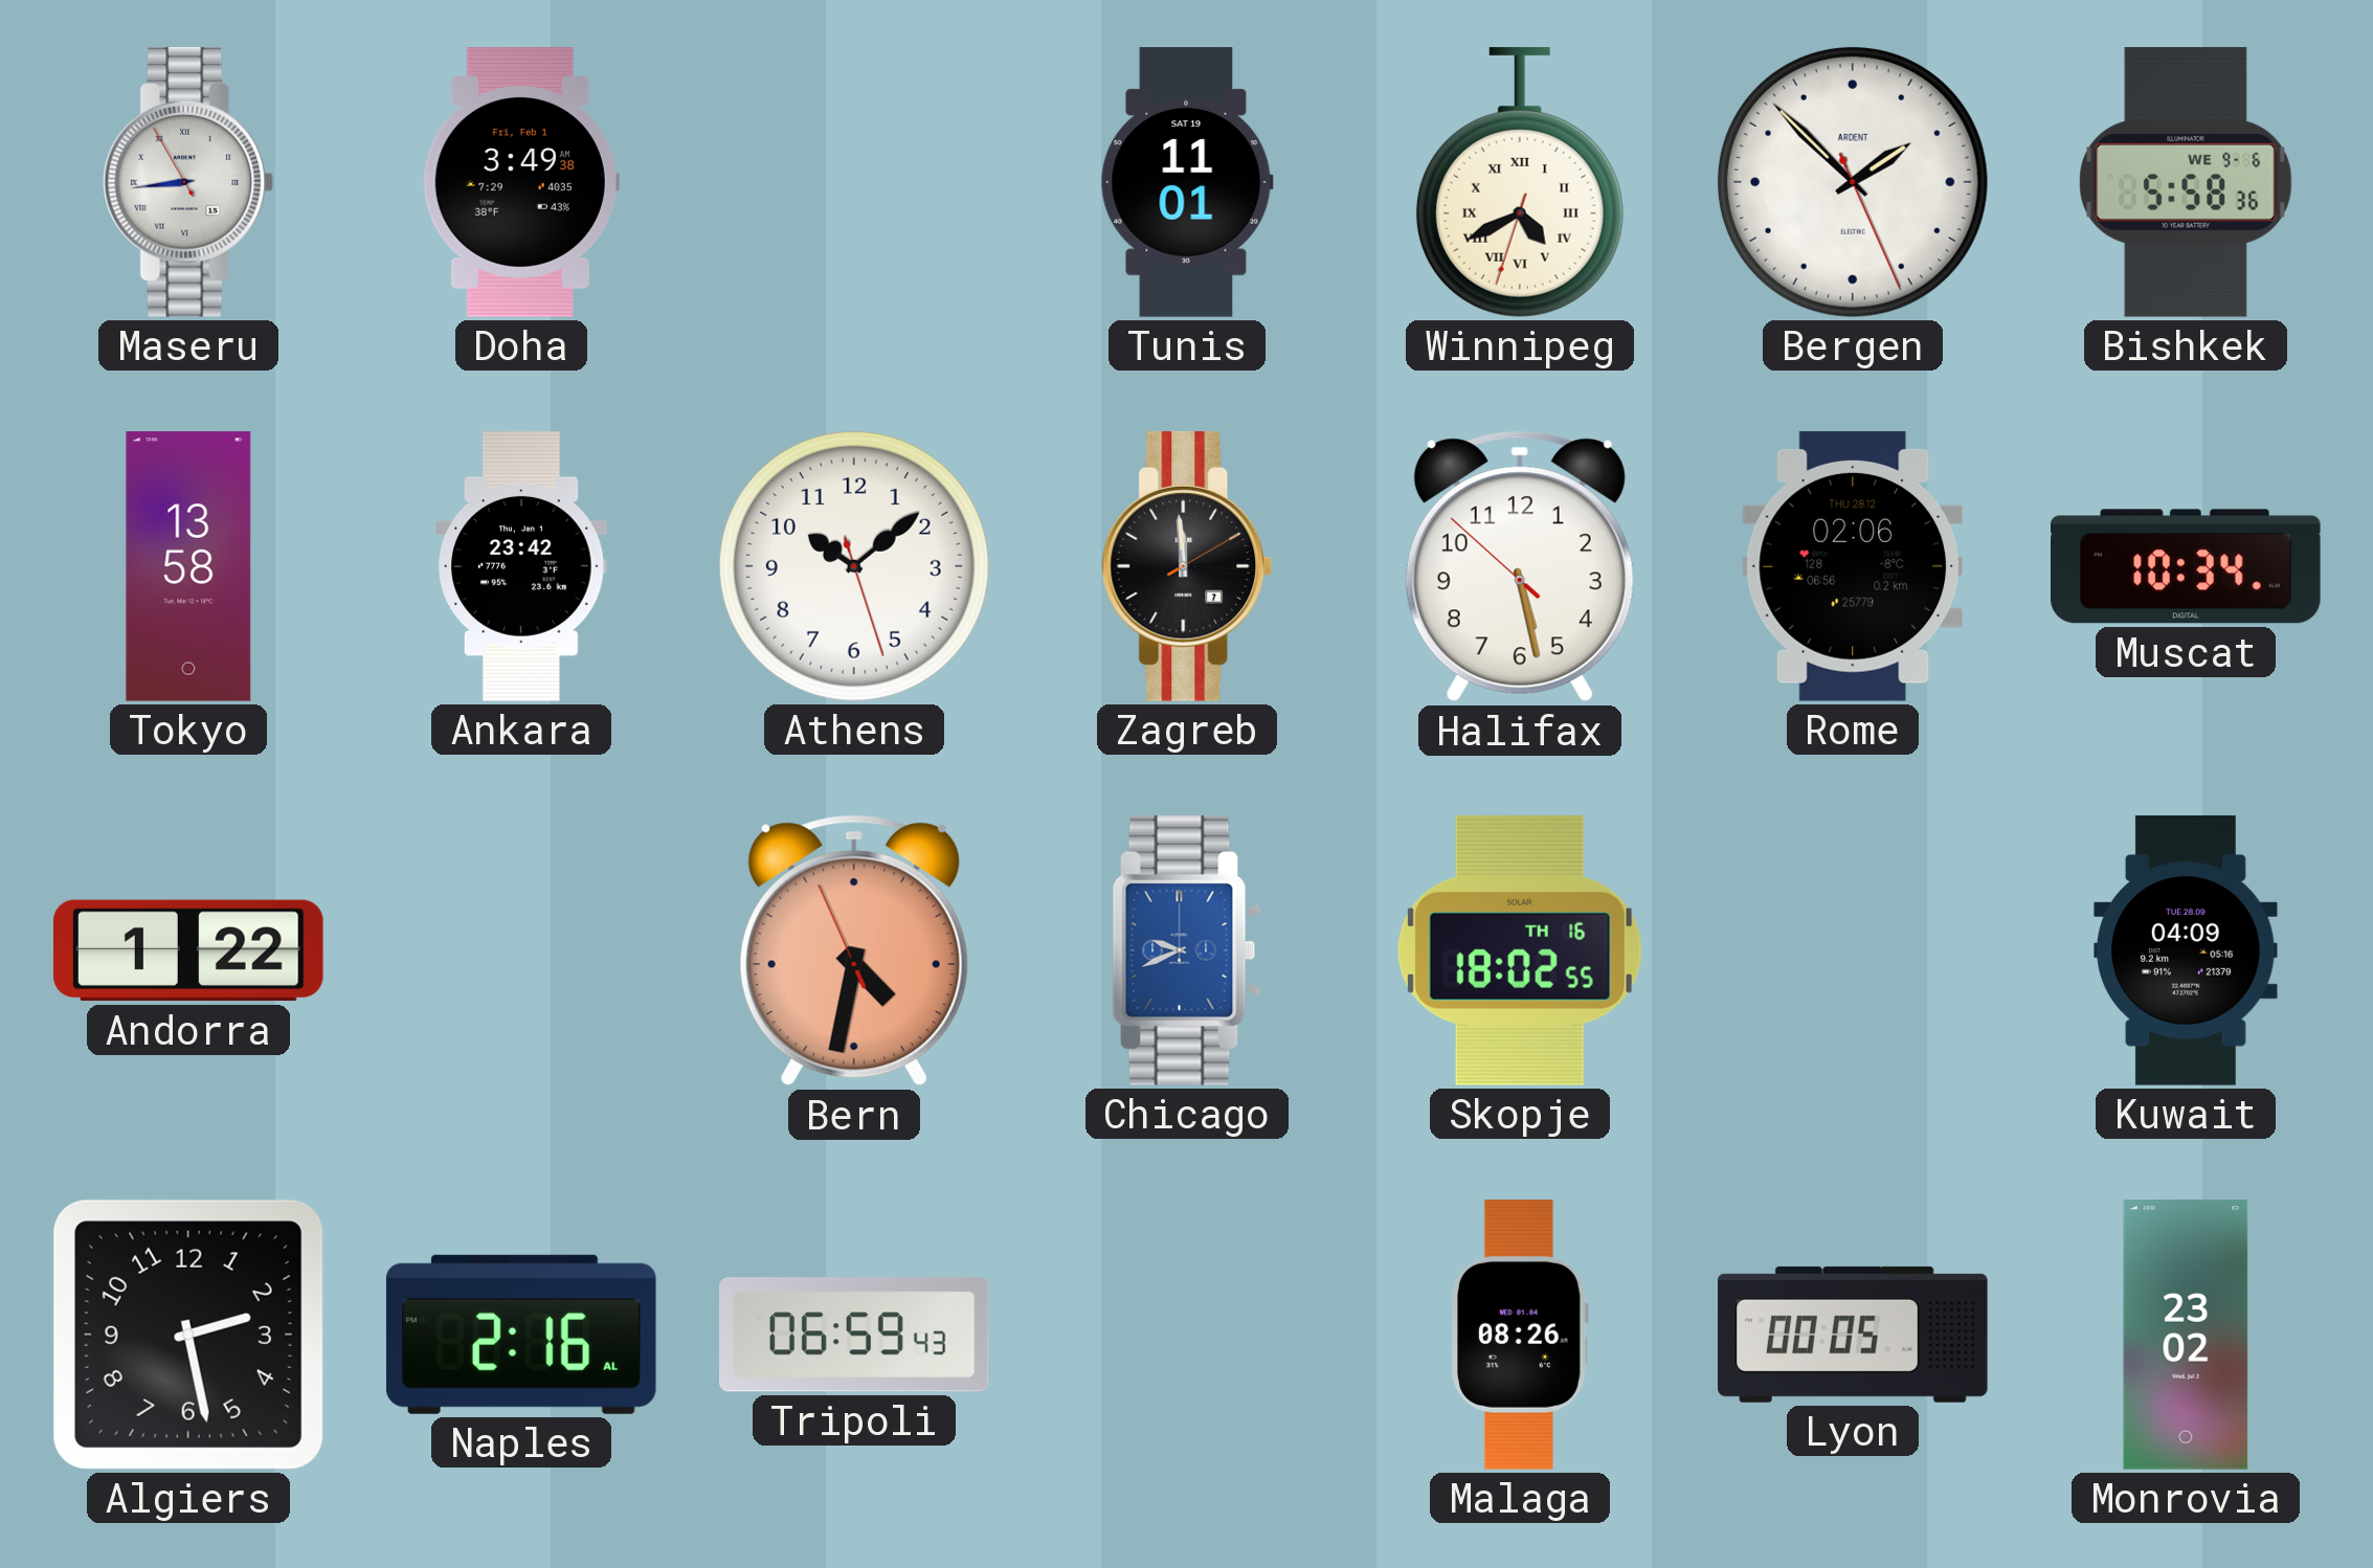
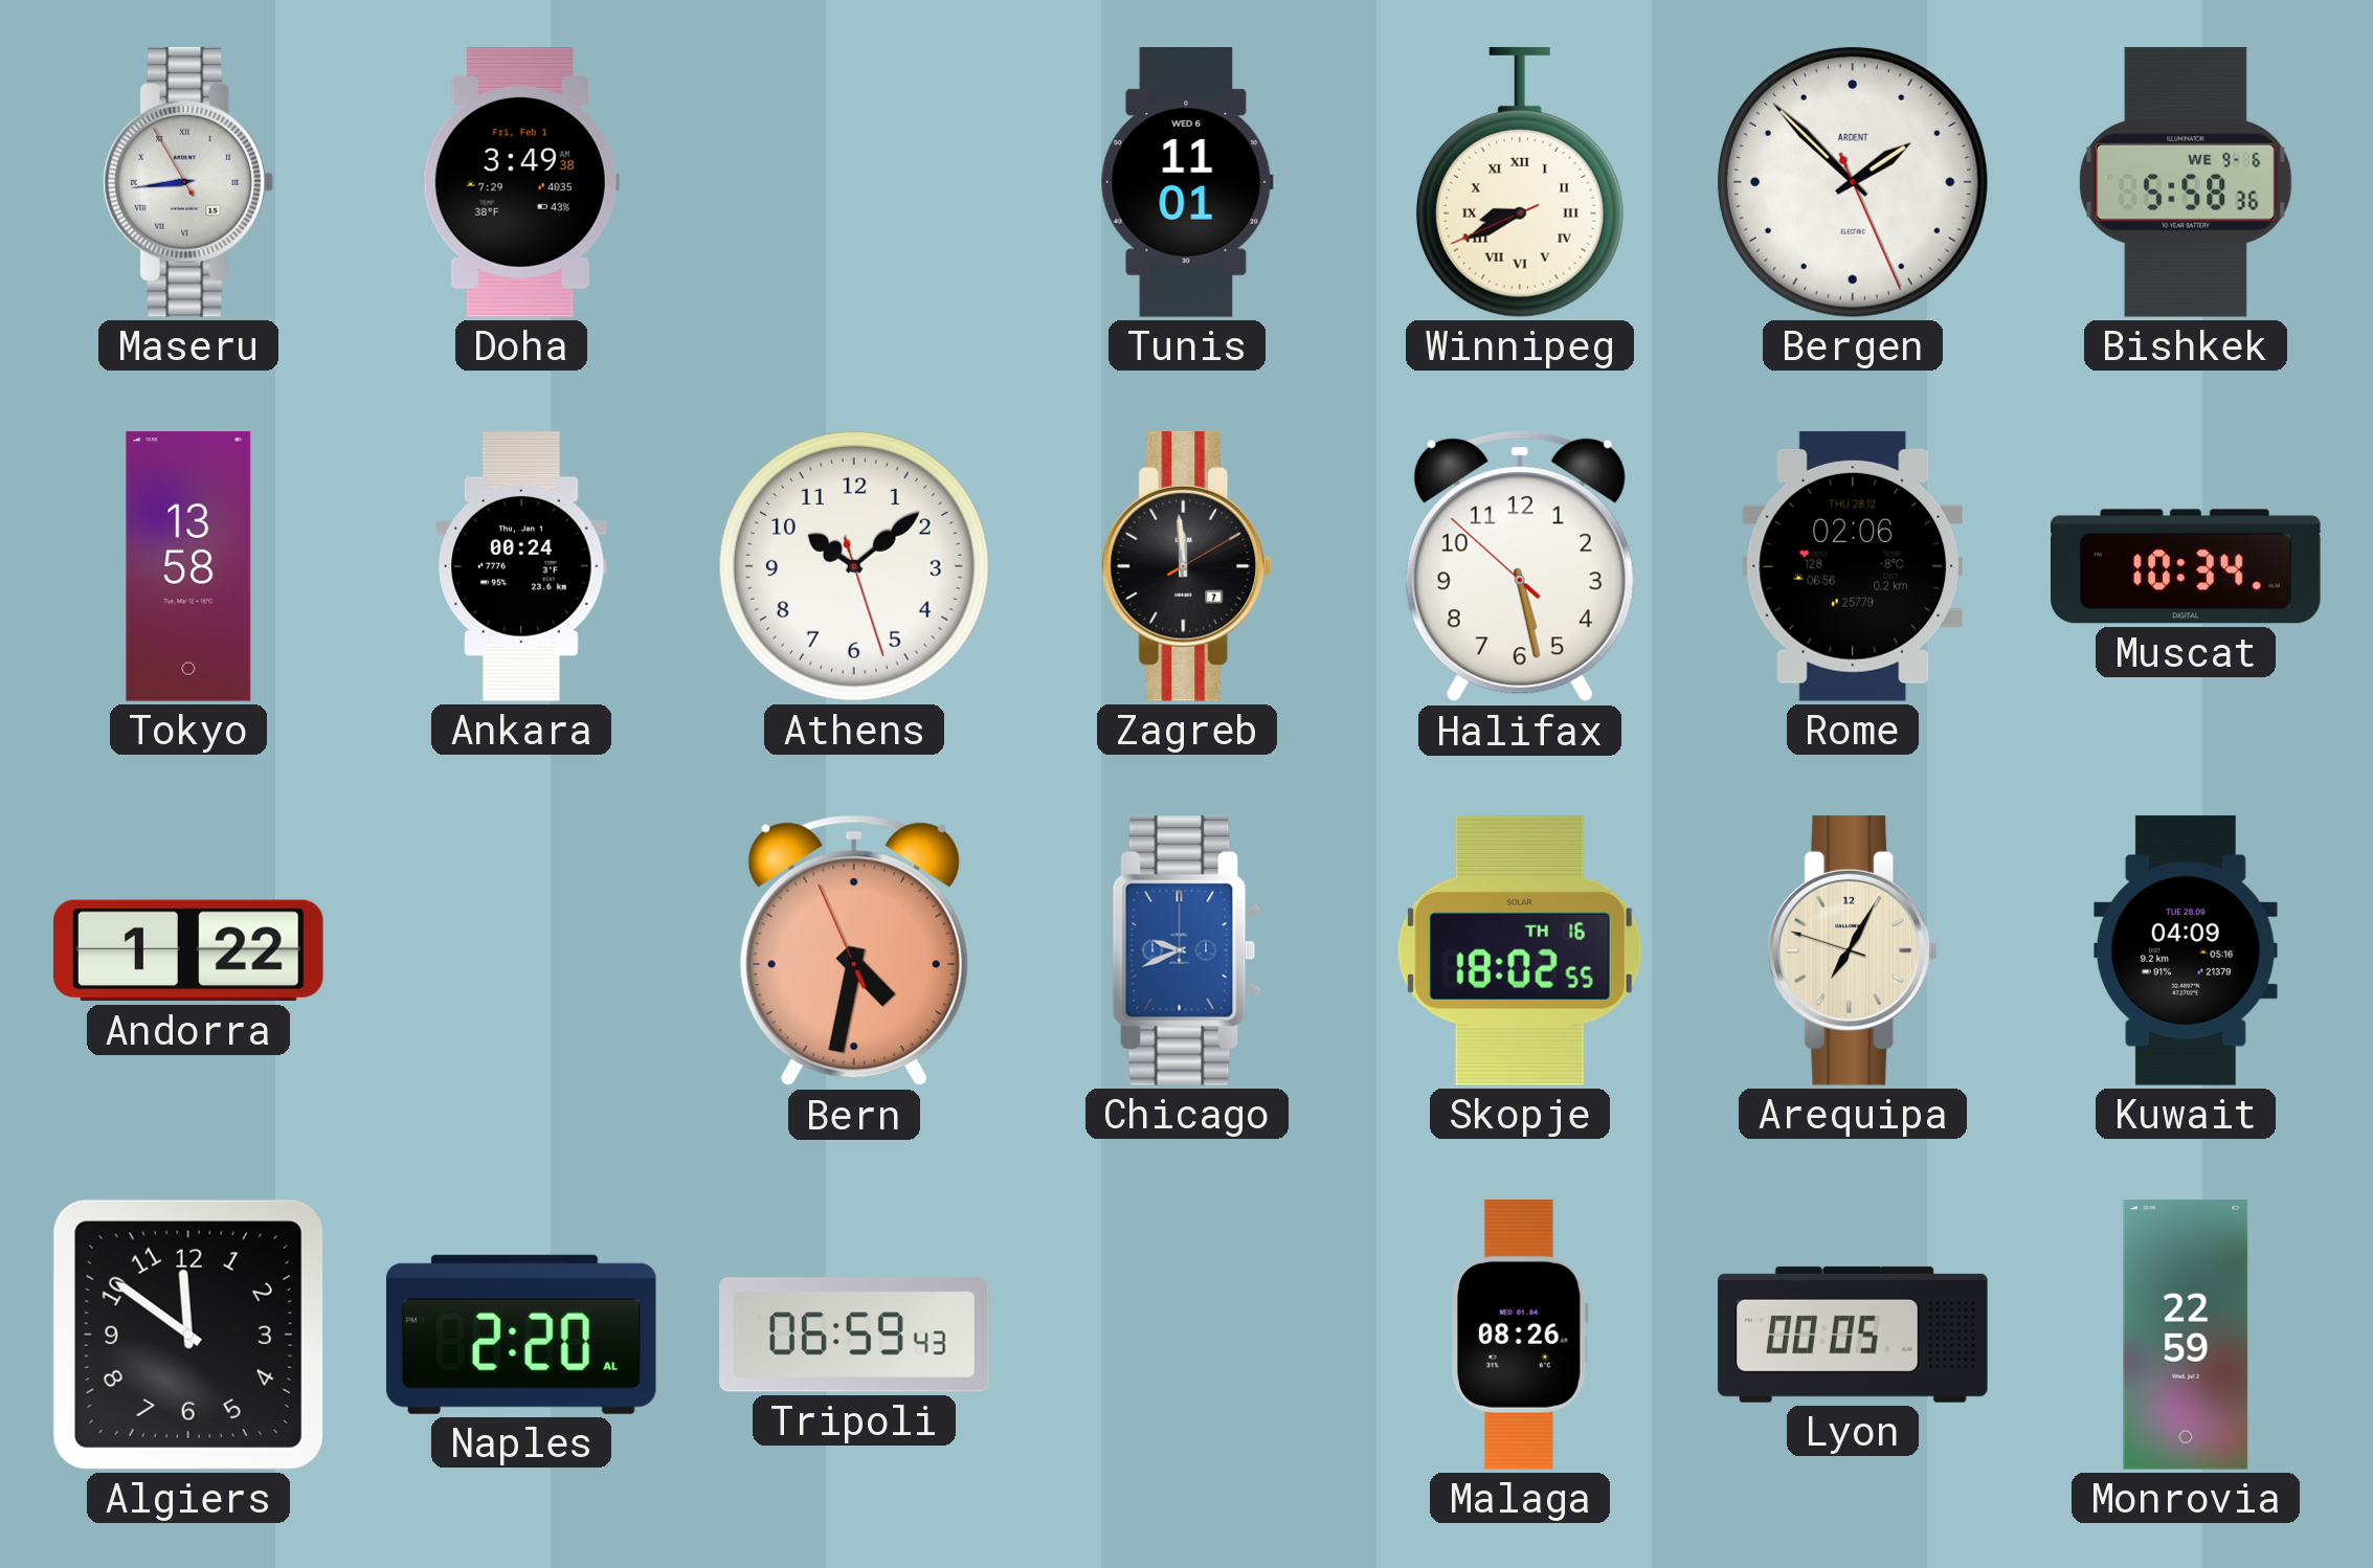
Tunis date: SAT 19 -> WED 6 (1187, 182)
Winnipeg: 4:40 -> 8:40 (1520, 182)
Ankara: 23:42 -> 00:24 (521, 566)
Arequipa: none -> 7:04 (1853, 950)
Algiers: 2:28 -> 11:51 (188, 1335)
Naples: 2:16 -> 2:20 (521, 1335)
Monrovia: 23:02 -> 22:59 (2186, 1335)
